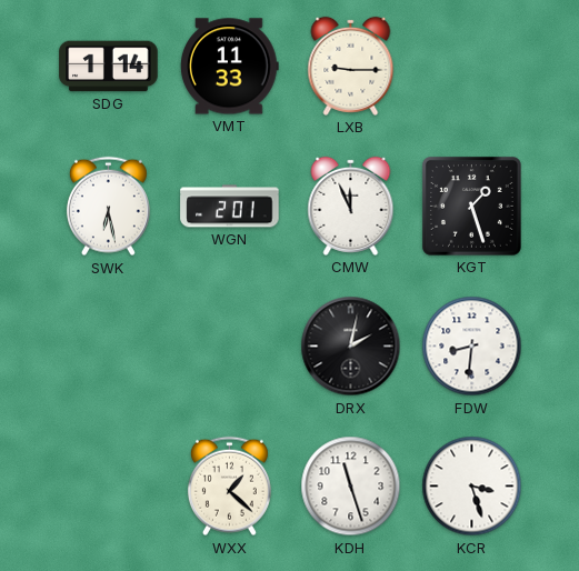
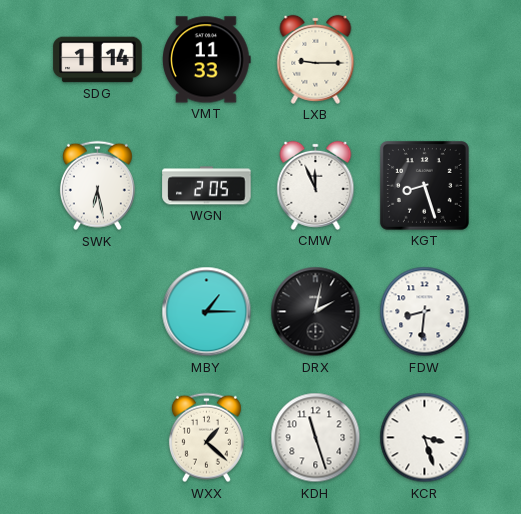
WGN: 2:01 -> 2:05 (207, 186)
KGT: 1:27 -> 8:27 (424, 185)
MBY: none -> 1:15 (207, 312)
